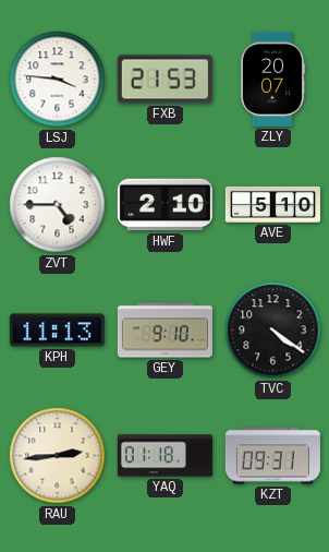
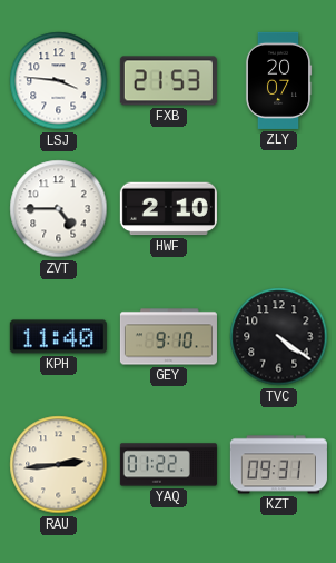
AVE: 5:10 -> none (272, 204)
KPH: 11:13 -> 11:40 (58, 337)
YAQ: 01:18 -> 01:22 (168, 465)
